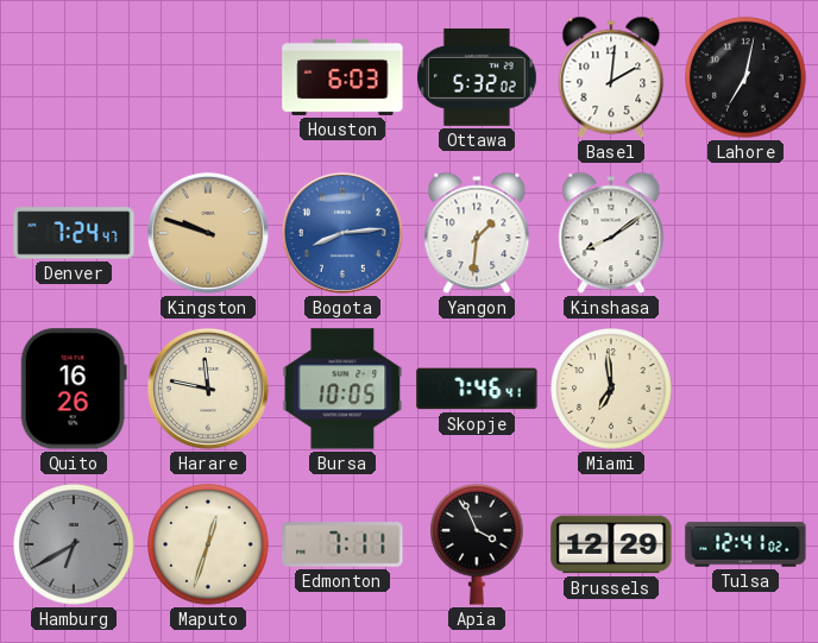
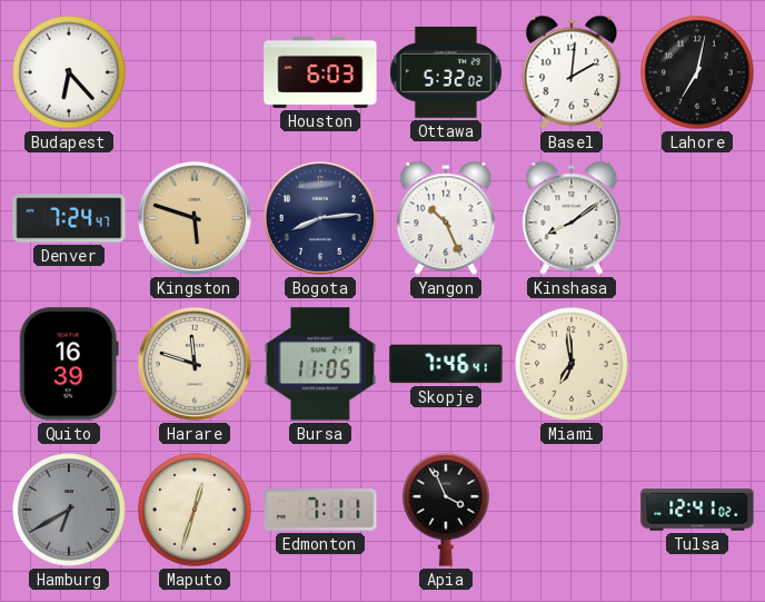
Budapest: none -> 6:23 (69, 72)
Kingston: 9:48 -> 5:48 (195, 218)
Bogota dial: blue -> navy (320, 218)
Yangon: 1:31 -> 10:26 (446, 218)
Quito: 16:26 -> 16:39 (69, 364)
Harare: 11:47 -> 11:48 (195, 364)
Bursa: 10:05 -> 11:05 (320, 364)
Brussels: 12:29 -> none (611, 544)
